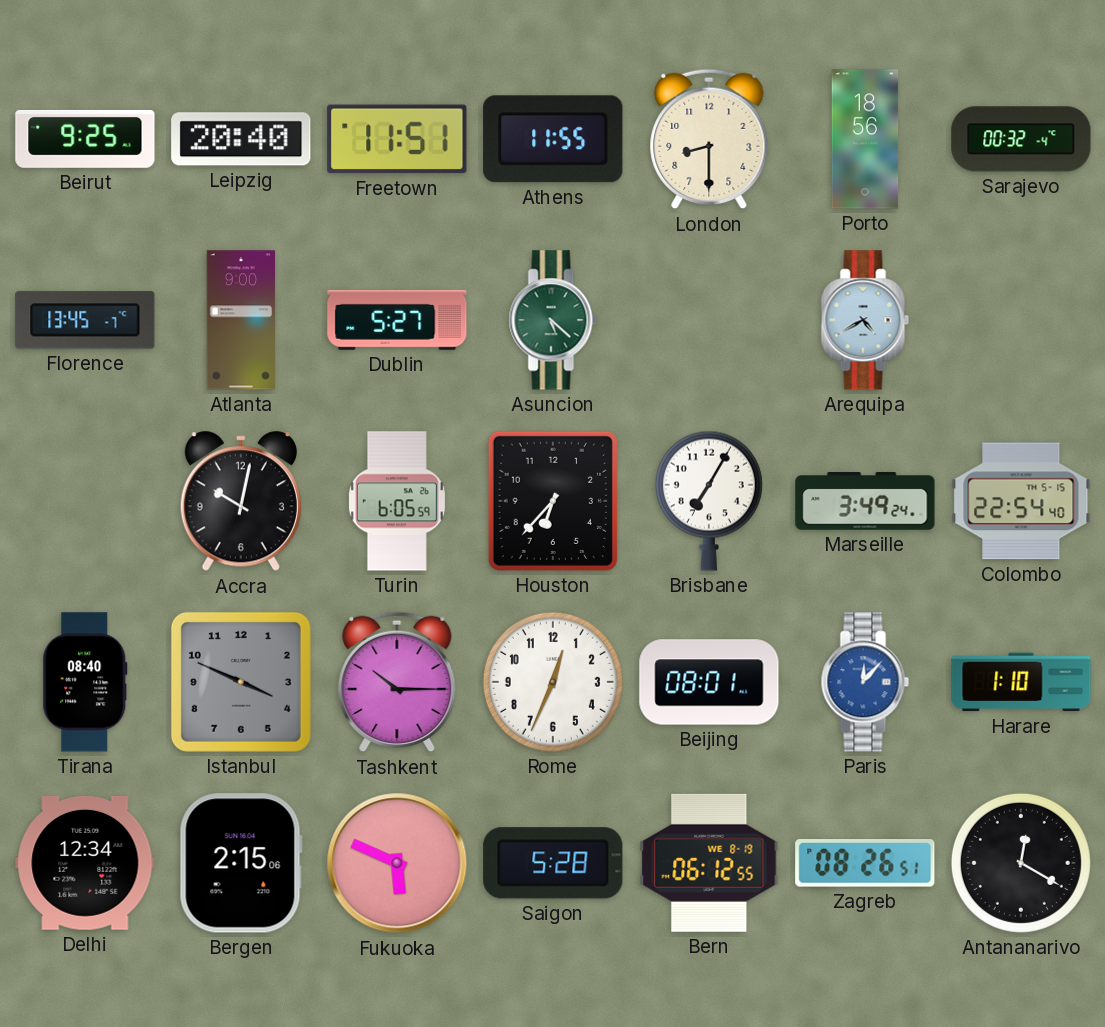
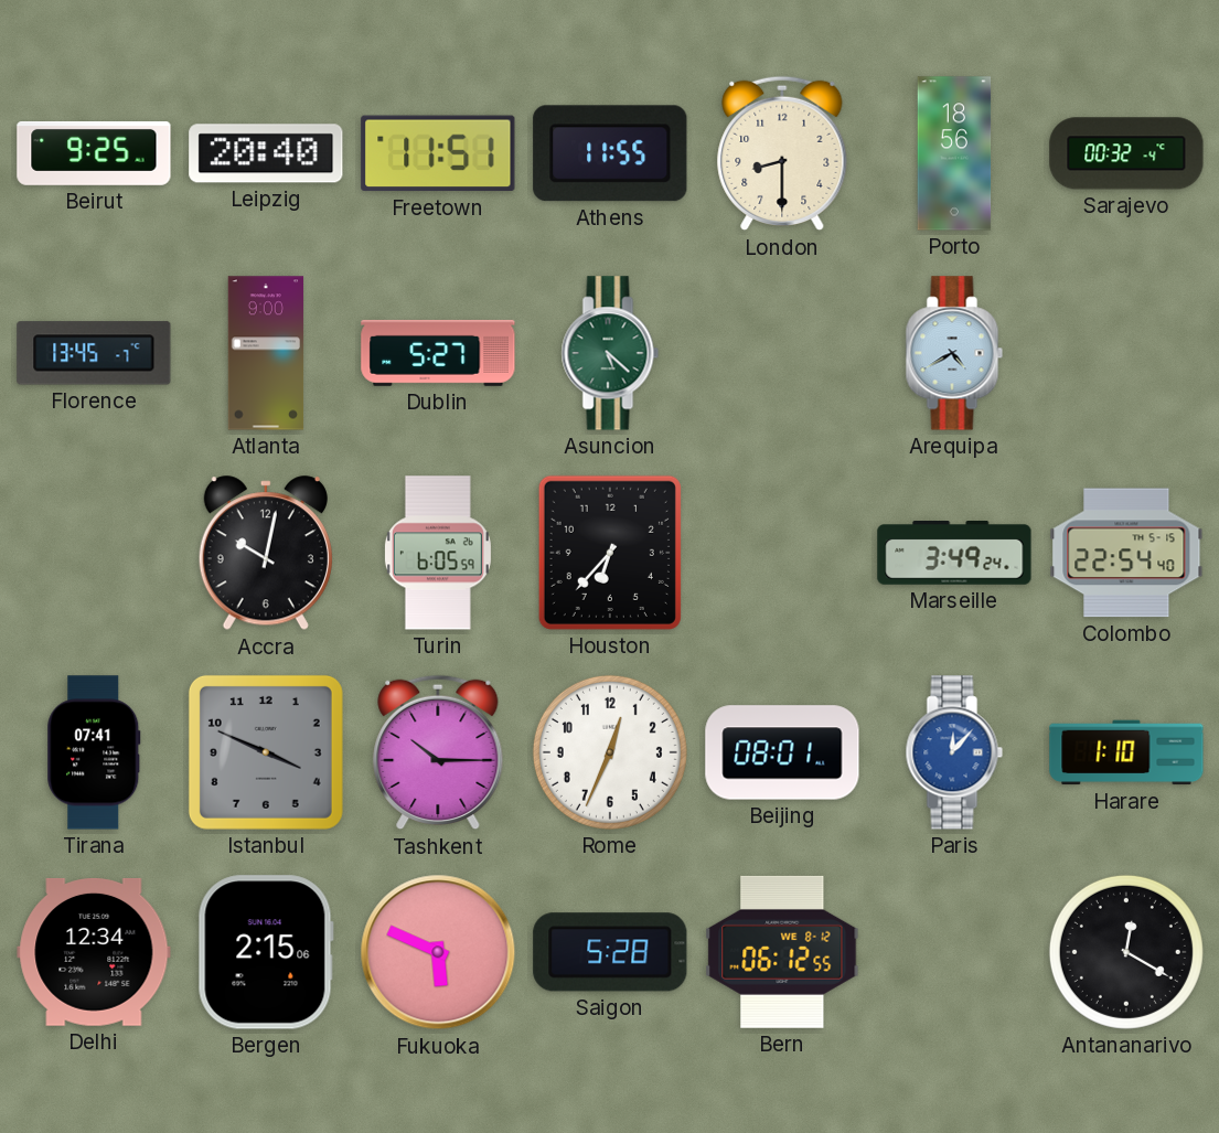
Brisbane: 7:05 -> none (709, 501)
Tirana: 08:40 -> 07:41 (94, 752)
Bern date: WE 8-19 -> WE 8-12 (782, 952)
Zagreb: 08:26 -> none (865, 864)
